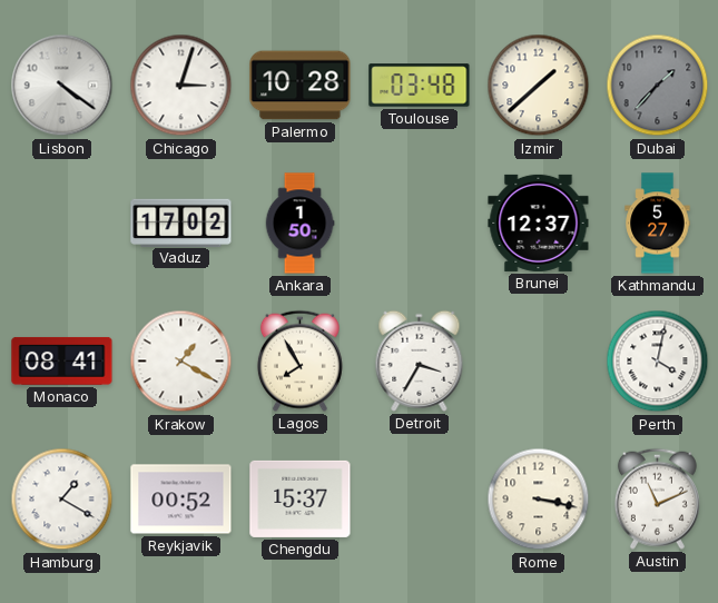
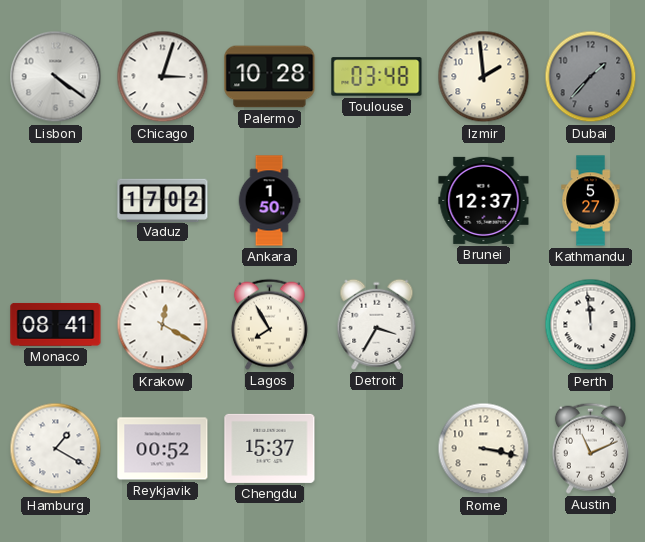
Izmir: 1:38 -> 1:59 (484, 77)
Krakow: 1:20 -> 12:20 (163, 325)
Perth: 4:02 -> 11:59 (591, 325)
